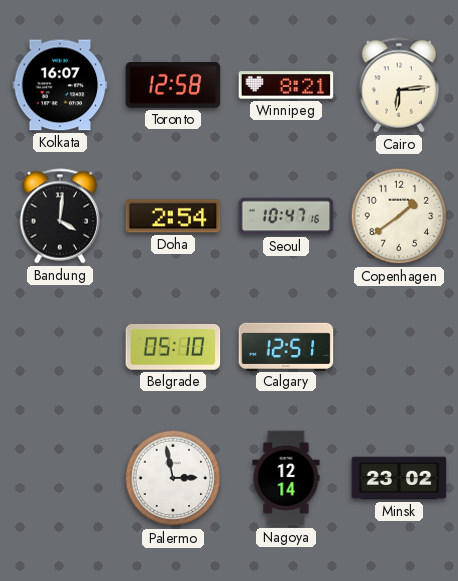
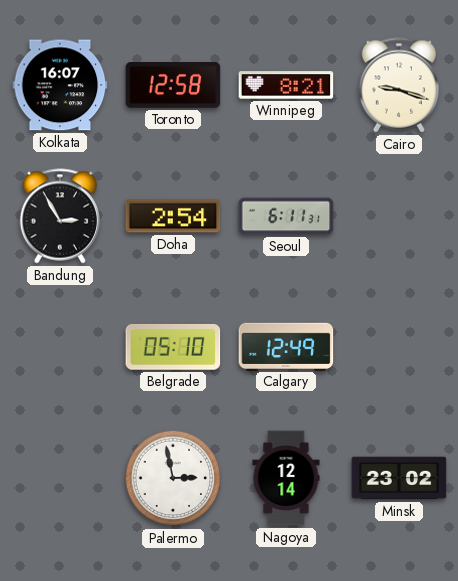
Cairo: 6:14 -> 9:18 (398, 85)
Bandung: 4:01 -> 2:55 (59, 216)
Seoul: 10:47 -> 6:11 (286, 216)
Copenhagen: 1:39 -> none (399, 216)
Calgary: 12:51 -> 12:49 (286, 346)
